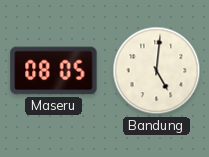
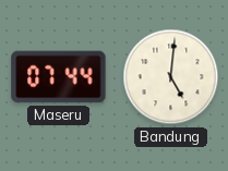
Maseru: 08:05 -> 07:44 (59, 77)
